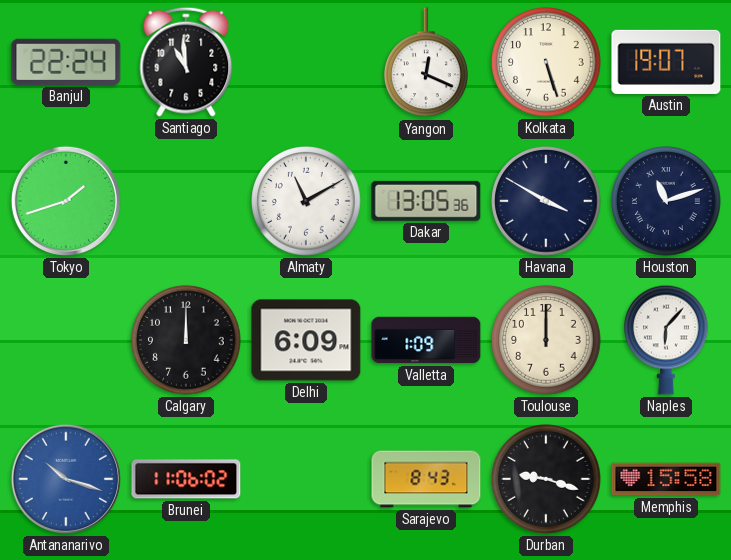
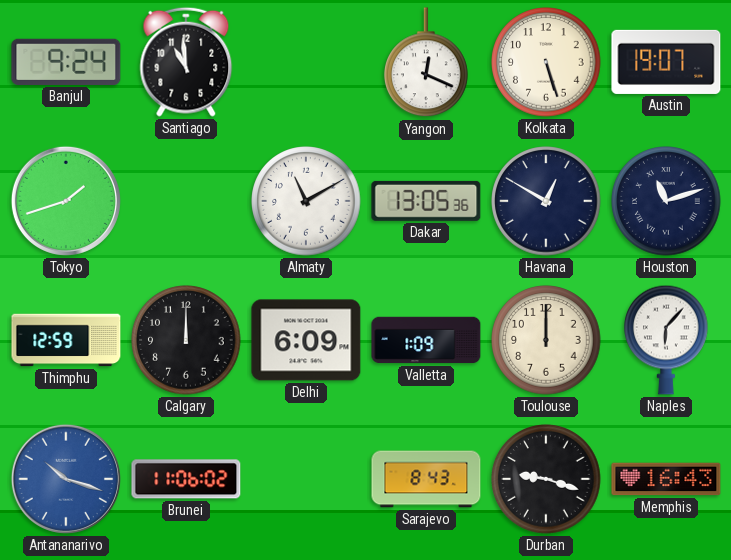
Banjul: 22:24 -> 9:24 (66, 62)
Havana: 3:50 -> 12:50 (546, 201)
Thimphu: none -> 12:59 (66, 340)
Memphis: 15:58 -> 16:43 (666, 479)
